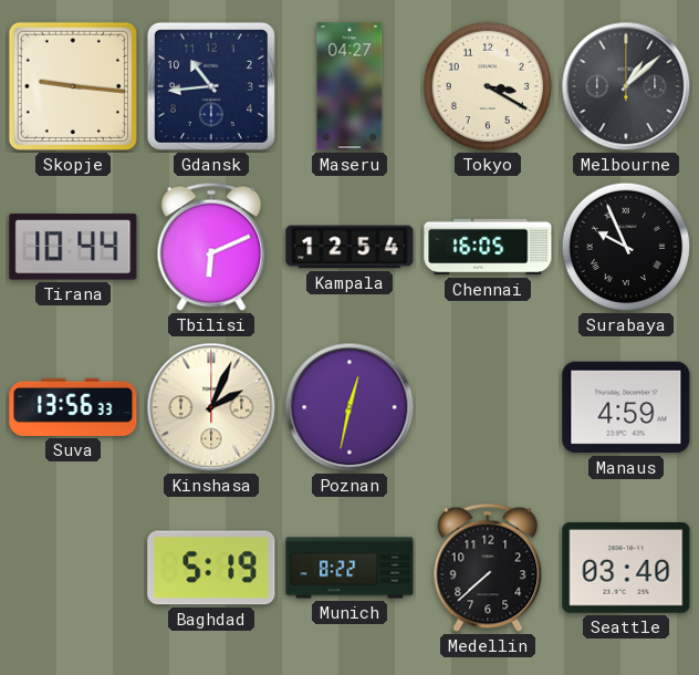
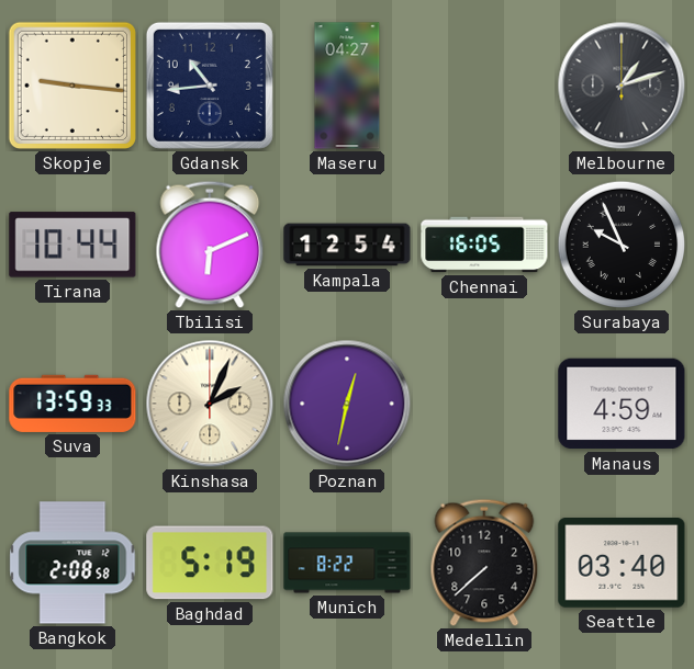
Tokyo: 3:20 -> none (488, 86)
Melbourne: 1:08 -> 1:12 (622, 86)
Suva: 13:56 -> 13:59 (72, 404)
Bangkok: none -> 2:08 (72, 563)
